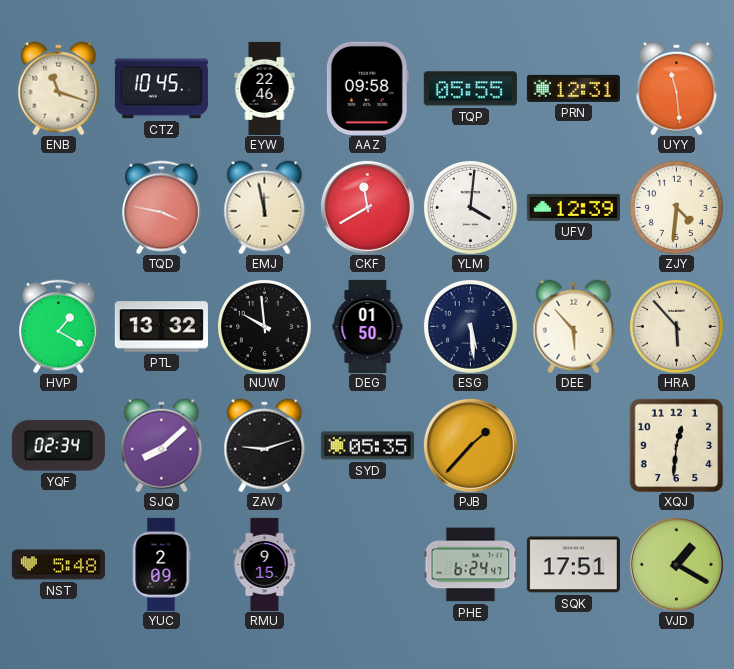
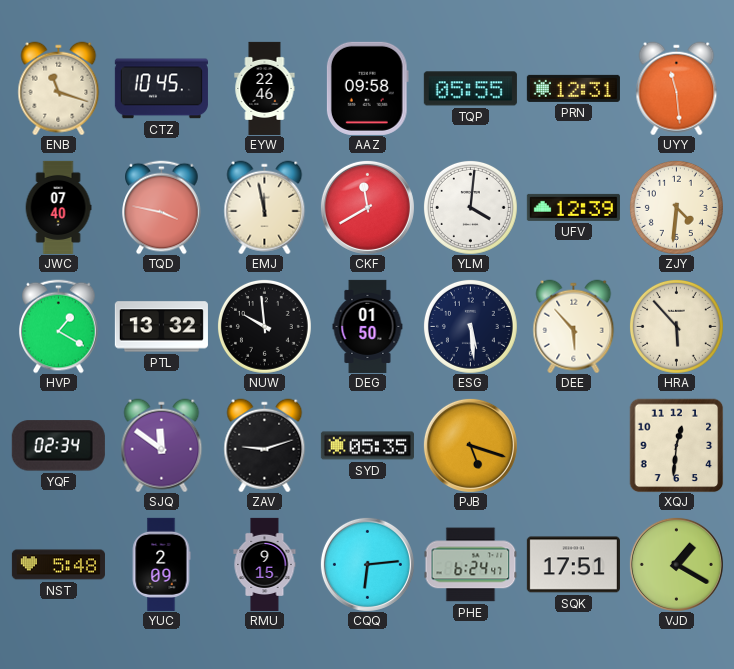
JWC: none -> 07:40 (58, 207)
SJQ: 8:08 -> 11:51 (162, 445)
PJB: 1:37 -> 5:18 (470, 445)
CQQ: none -> 6:14 (367, 564)
